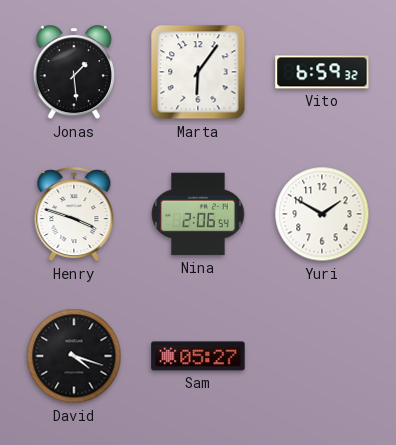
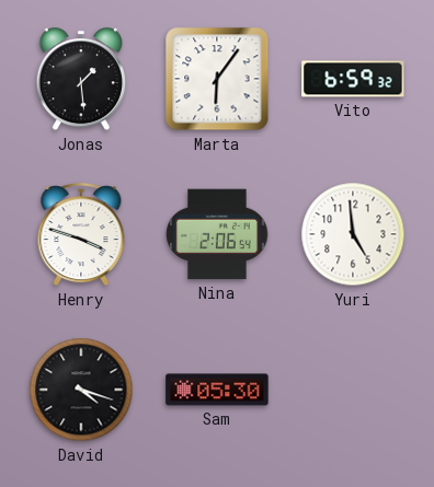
Yuri: 1:50 -> 4:59 (353, 234)
Sam: 05:27 -> 05:30 (217, 390)
